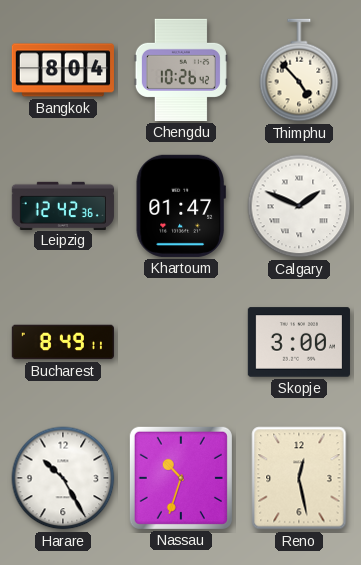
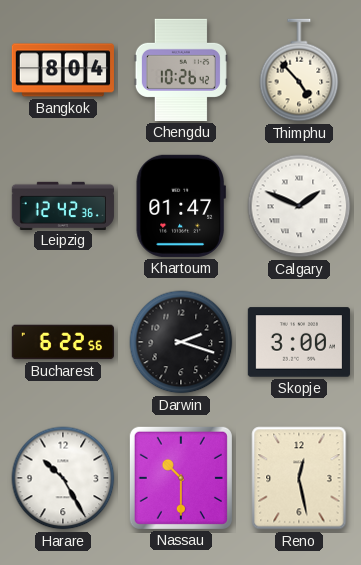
Bucharest: 8:49 -> 6:22 (63, 342)
Darwin: none -> 2:18 (181, 342)
Nassau: 10:33 -> 10:30 (181, 478)
